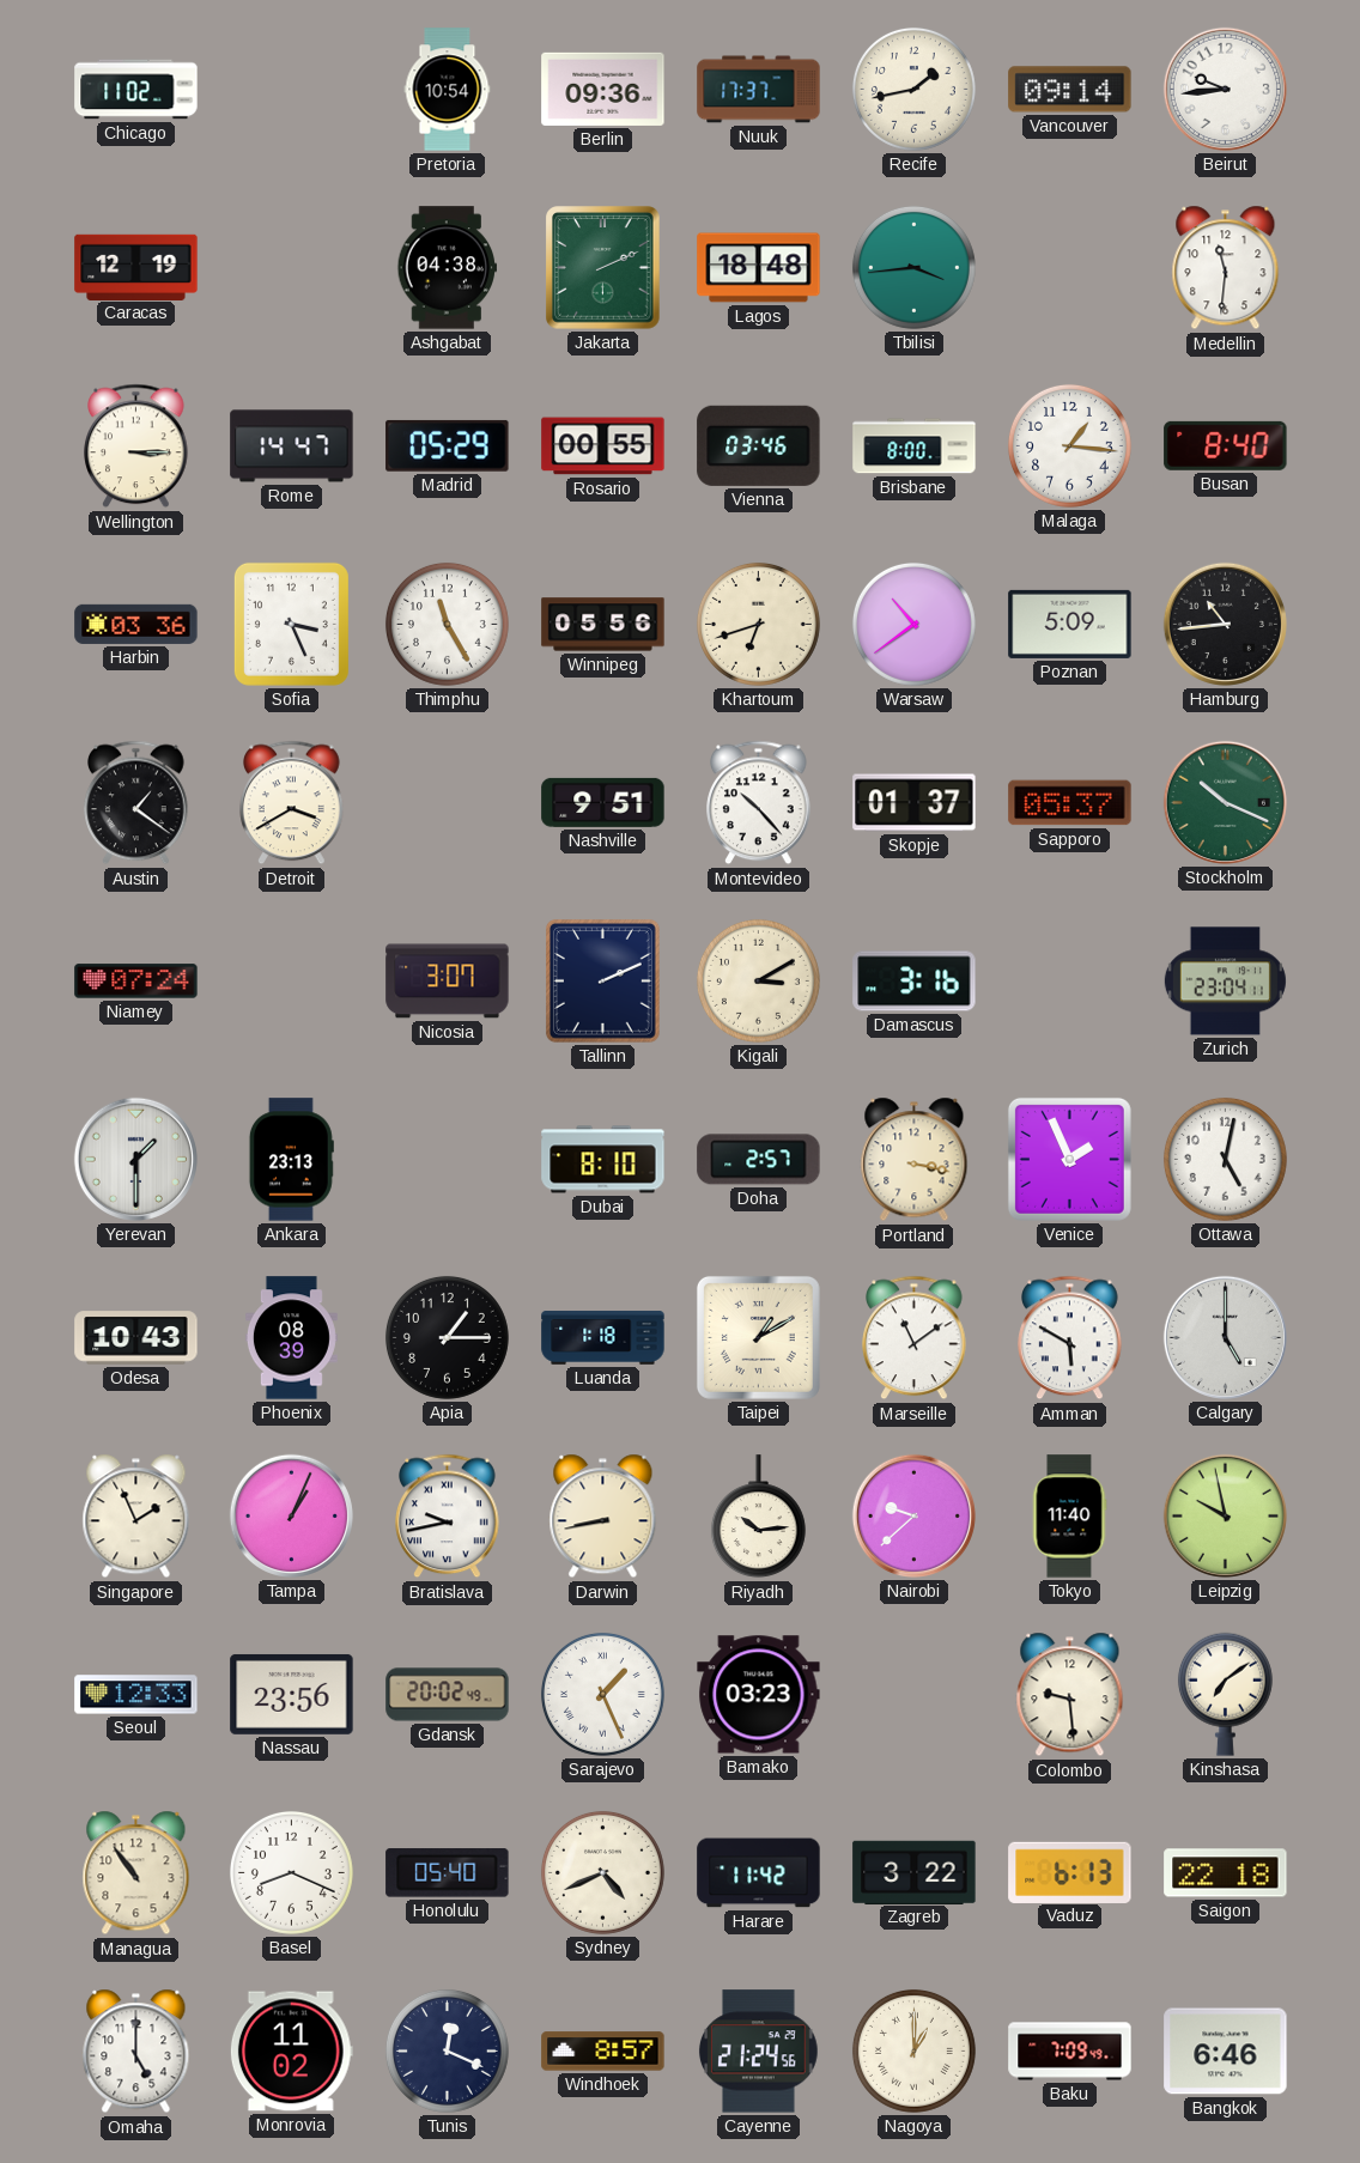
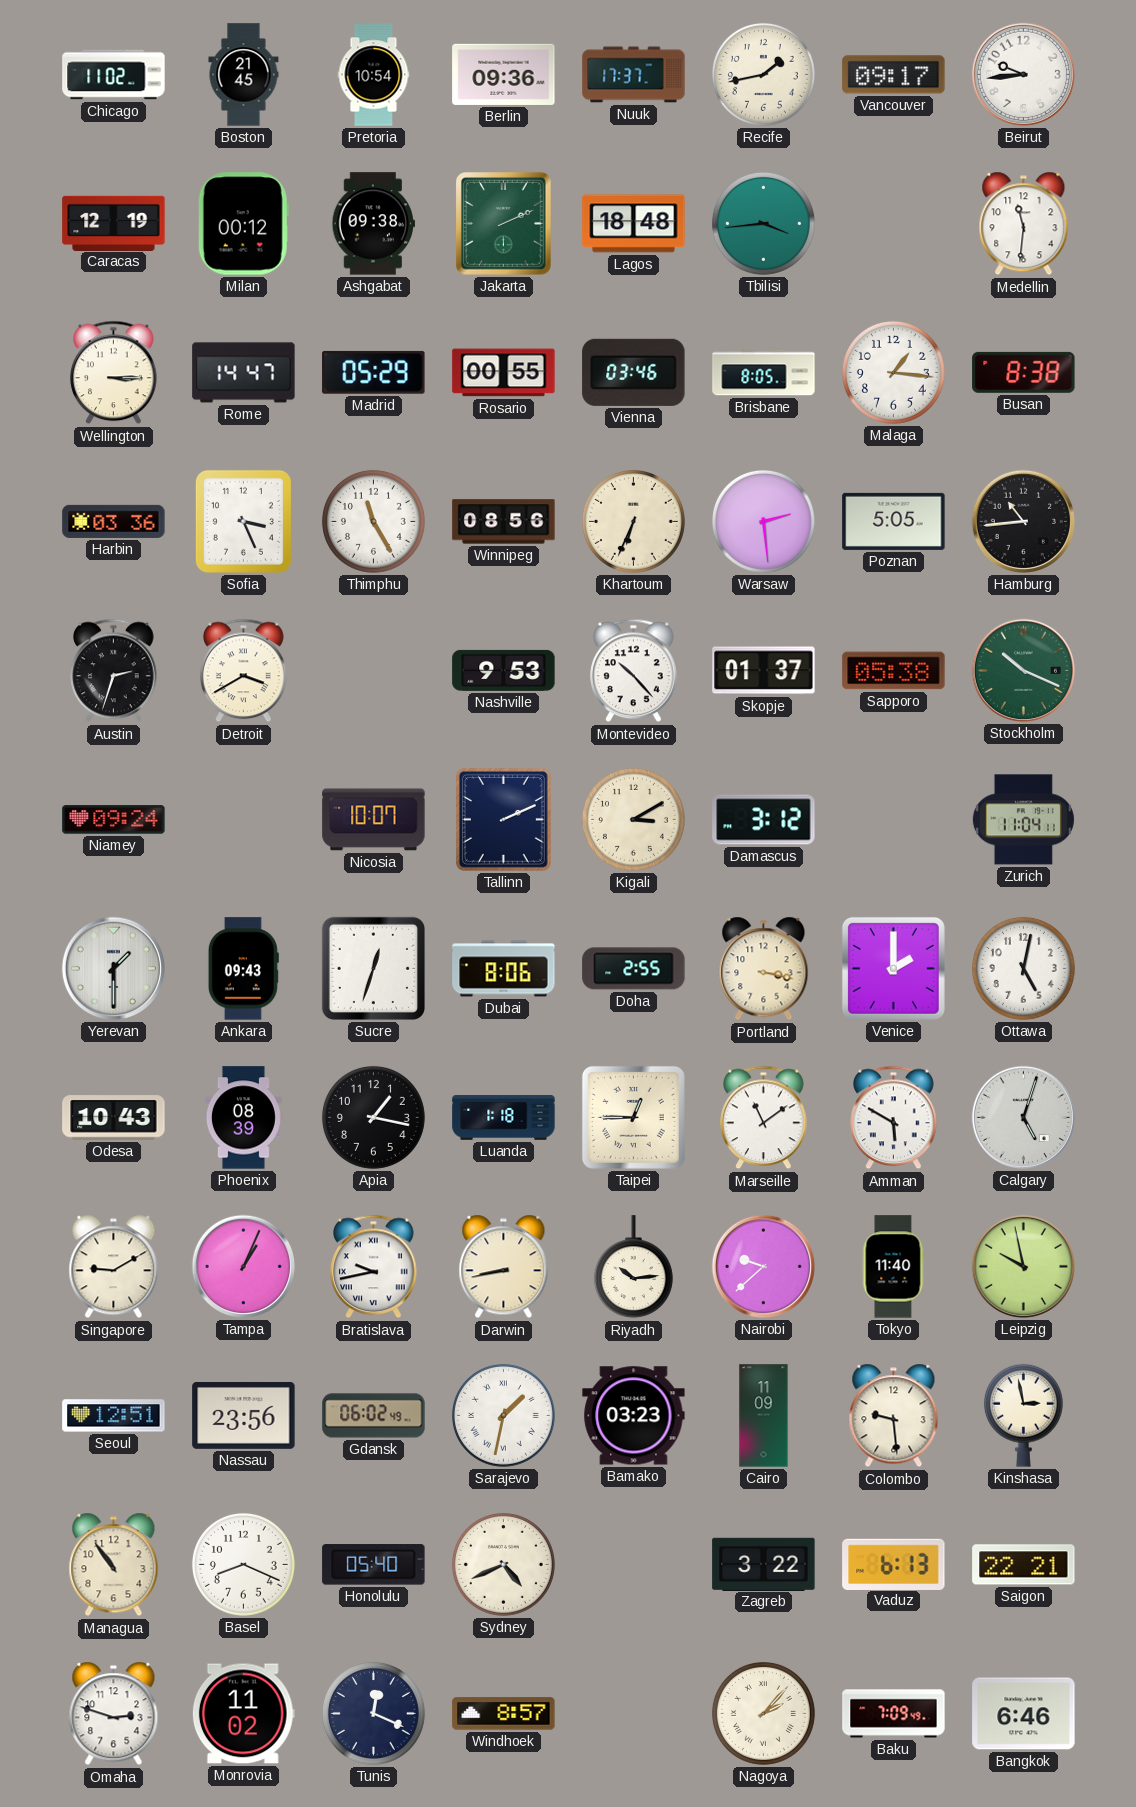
Boston: none -> 21:45 (244, 75)
Vancouver: 09:14 -> 09:17 (894, 75)
Milan: none -> 00:12 (243, 224)
Ashgabat: 04:38 -> 09:38 (373, 224)
Brisbane: 8:00 -> 8:05 (764, 373)
Busan: 8:40 -> 8:38 (1024, 372)
Winnipeg: 05:56 -> 08:56 (504, 522)
Khartoum: 6:42 -> 6:34 (633, 521)
Warsaw: 10:39 -> 2:29 (763, 521)
Poznan: 5:09 -> 5:05 (894, 521)
Austin: 1:21 -> 2:33 (114, 671)
Nashville: 9:51 -> 9:53 (504, 670)
Sapporo: 05:37 -> 05:38 (894, 671)
Niamey: 07:24 -> 09:24 (114, 820)
Nicosia: 3:07 -> 10:07 (374, 820)
Damascus: 3:16 -> 3:12 (764, 820)
Zurich: 23:04 -> 11:04 (1023, 820)
Ankara: 23:13 -> 09:43 (243, 969)
Sucre: none -> 12:33 (373, 968)
Dubai: 8:10 -> 8:06 (504, 969)
Doha: 2:57 -> 2:55 (634, 969)
Venice: 1:56 -> 2:00 (893, 968)
Apia: 1:15 -> 1:17 (373, 1117)
Taipei: 1:10 -> 12:45 (633, 1117)
Calgary: 5:00 -> 5:03 (1023, 1117)
Singapore: 1:56 -> 9:10 (114, 1267)
Seoul: 12:33 -> 12:51 (114, 1416)
Gdansk: 20:02 -> 06:02 (374, 1416)
Sarajevo: 1:26 -> 1:32 (503, 1415)
Cairo: none -> 11:09 (764, 1416)
Kinshasa: 7:09 -> 2:58 (1023, 1415)
Harare: 11:42 -> none (759, 1873)
Saigon: 22:18 -> 22:21 (1024, 1565)
Omaha: 5:00 -> 2:48 (114, 1714)
Cayenne: 21:24 -> none (759, 2052)
Nagoya: 1:00 -> 2:07 (763, 1713)
